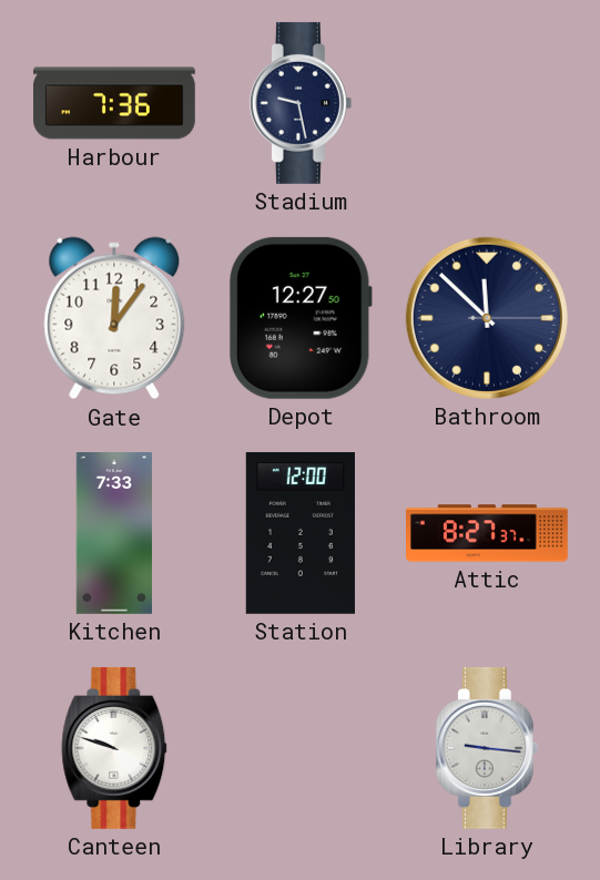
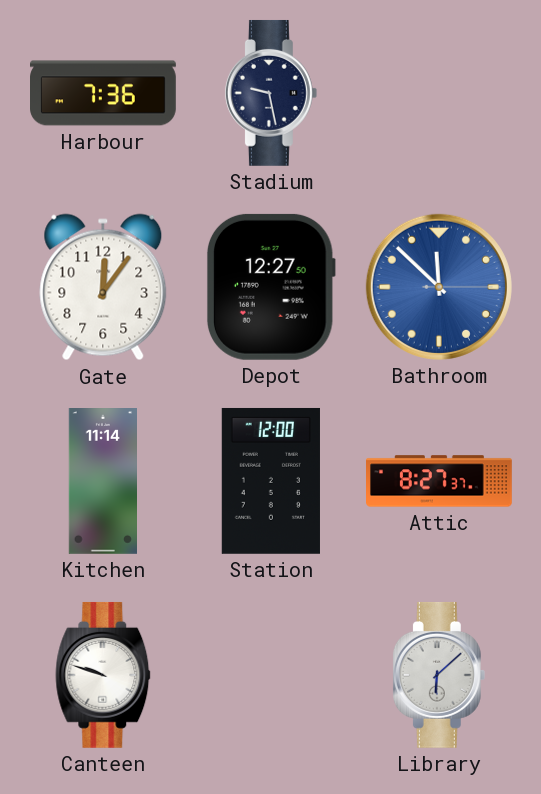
Bathroom dial: navy -> blue (439, 287)
Kitchen: 7:33 -> 11:14 (102, 482)
Library: 9:16 -> 6:08 (439, 675)
